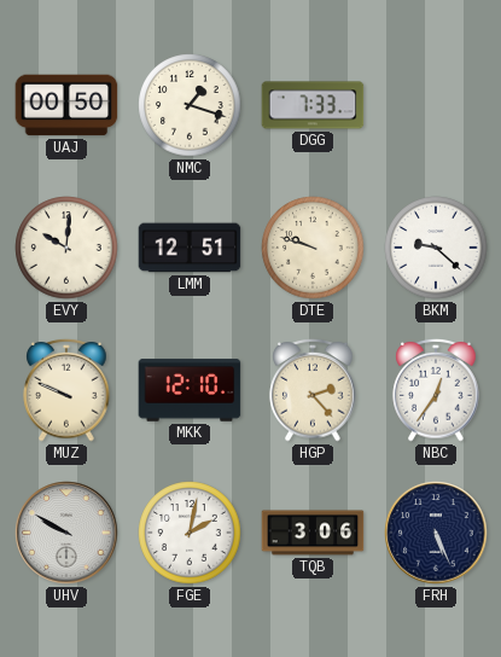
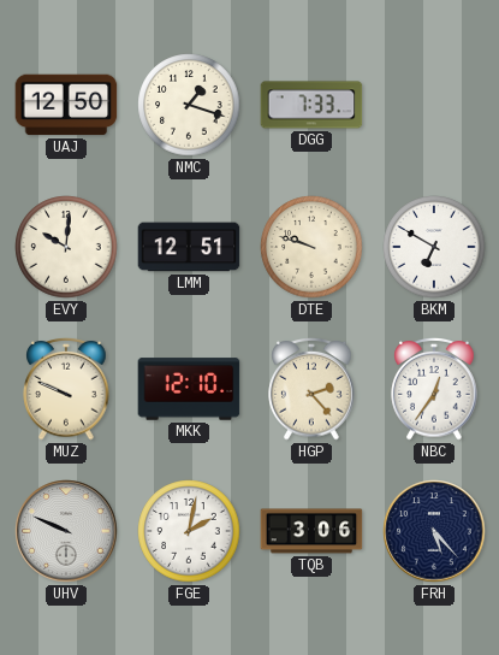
UAJ: 00:50 -> 12:50 (66, 105)
BKM: 9:22 -> 6:50 (434, 247)
UHV: 9:50 -> 9:49 (66, 531)
FRH: 5:26 -> 5:23 (434, 531)
